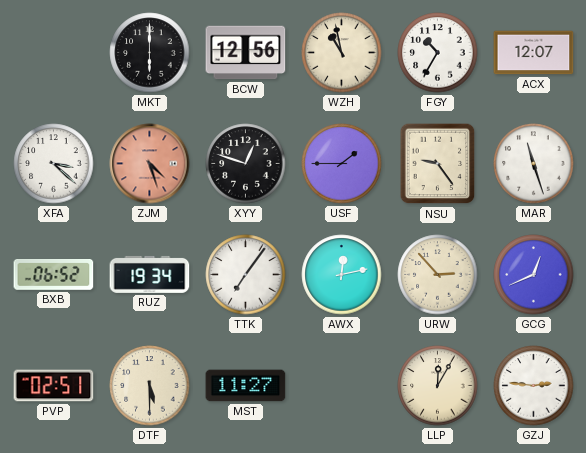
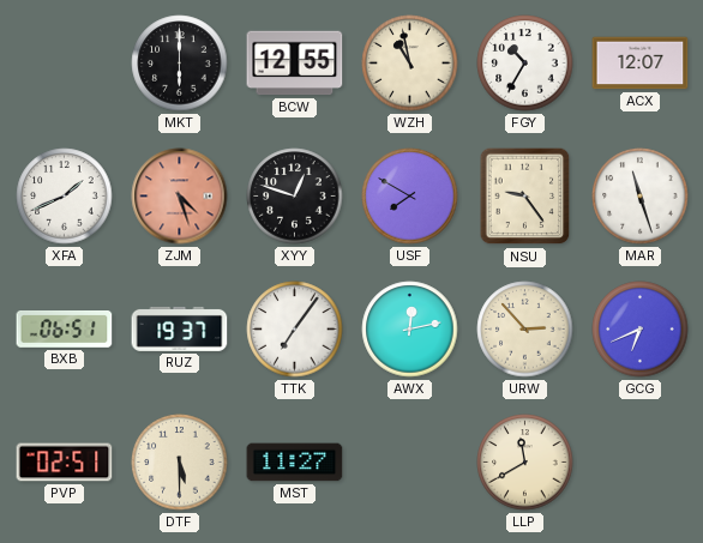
BCW: 12:56 -> 12:55 (295, 64)
XFA: 3:22 -> 1:41 (65, 197)
USF: 1:45 -> 7:50 (410, 197)
BXB: 06:52 -> 06:51 (65, 330)
RUZ: 19:34 -> 19:37 (180, 328)
GCG: 12:41 -> 6:41 (641, 330)
LLP: 12:05 -> 11:40 (525, 463)
GZJ: 2:46 -> none (534, 386)
